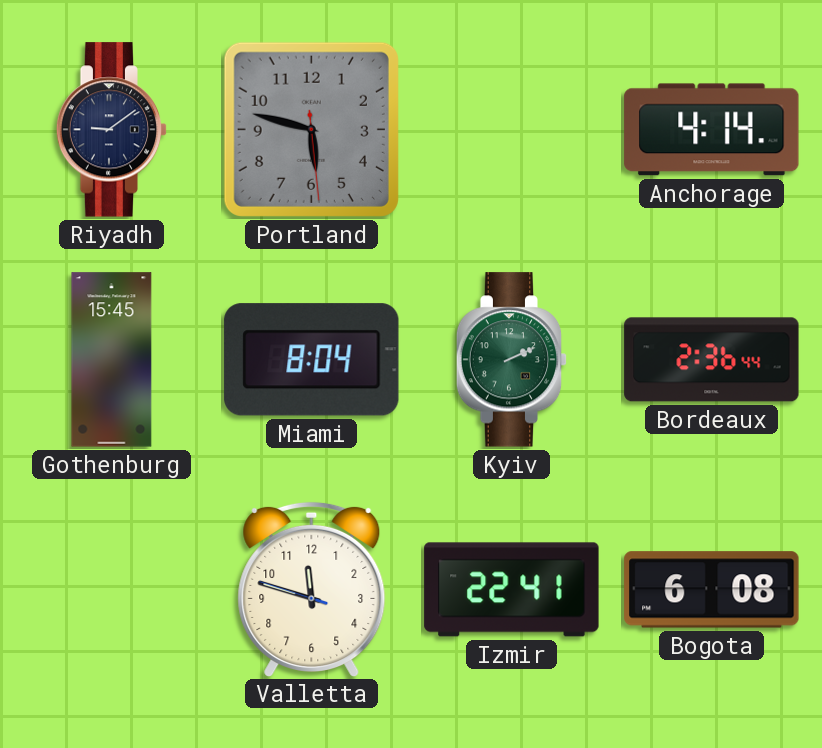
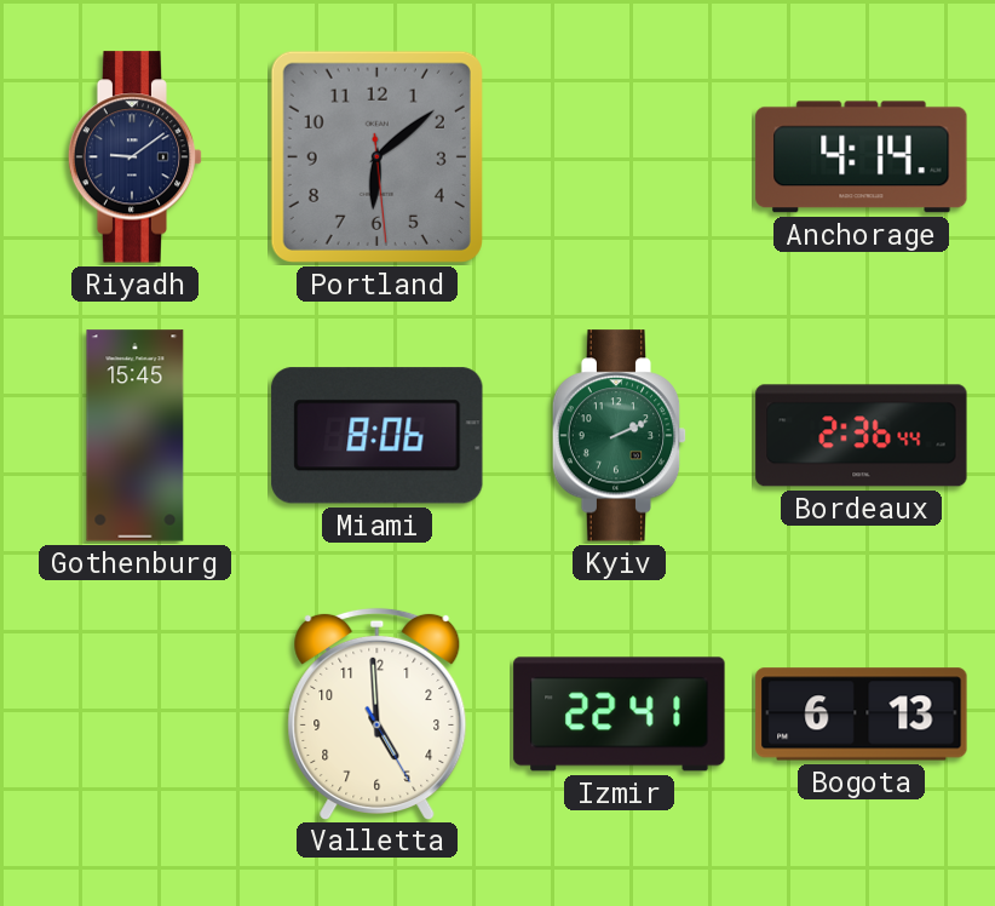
Portland: 5:47 -> 6:08 (376, 156)
Miami: 8:04 -> 8:06 (378, 436)
Valletta: 11:47 -> 4:59 (378, 713)
Bogota: 6:08 -> 6:13 (862, 715)
